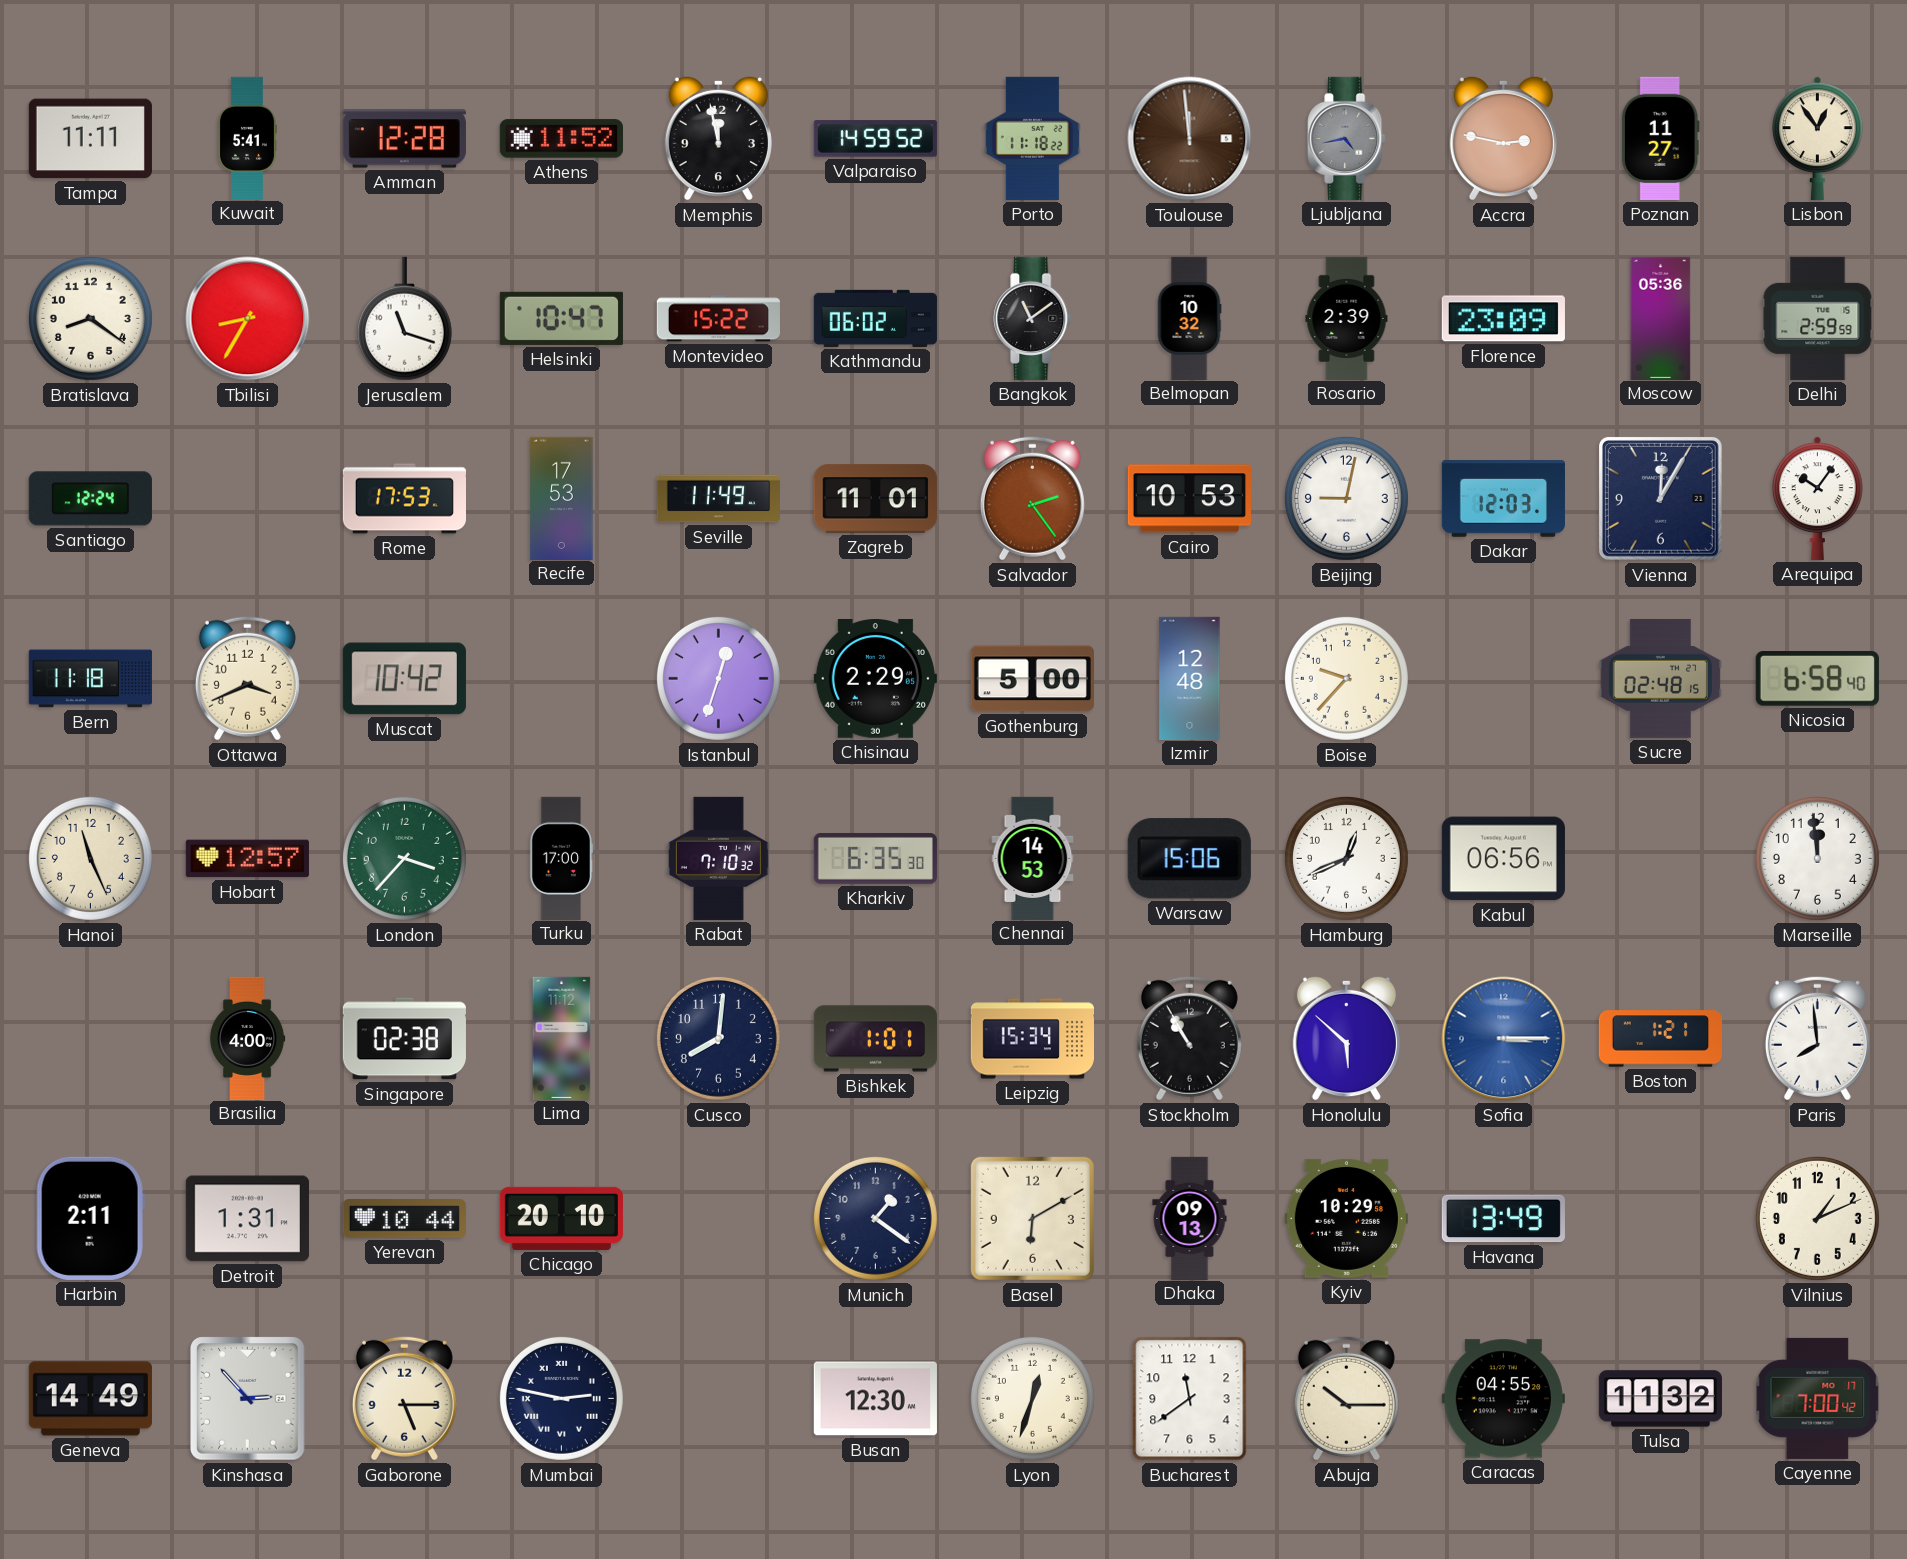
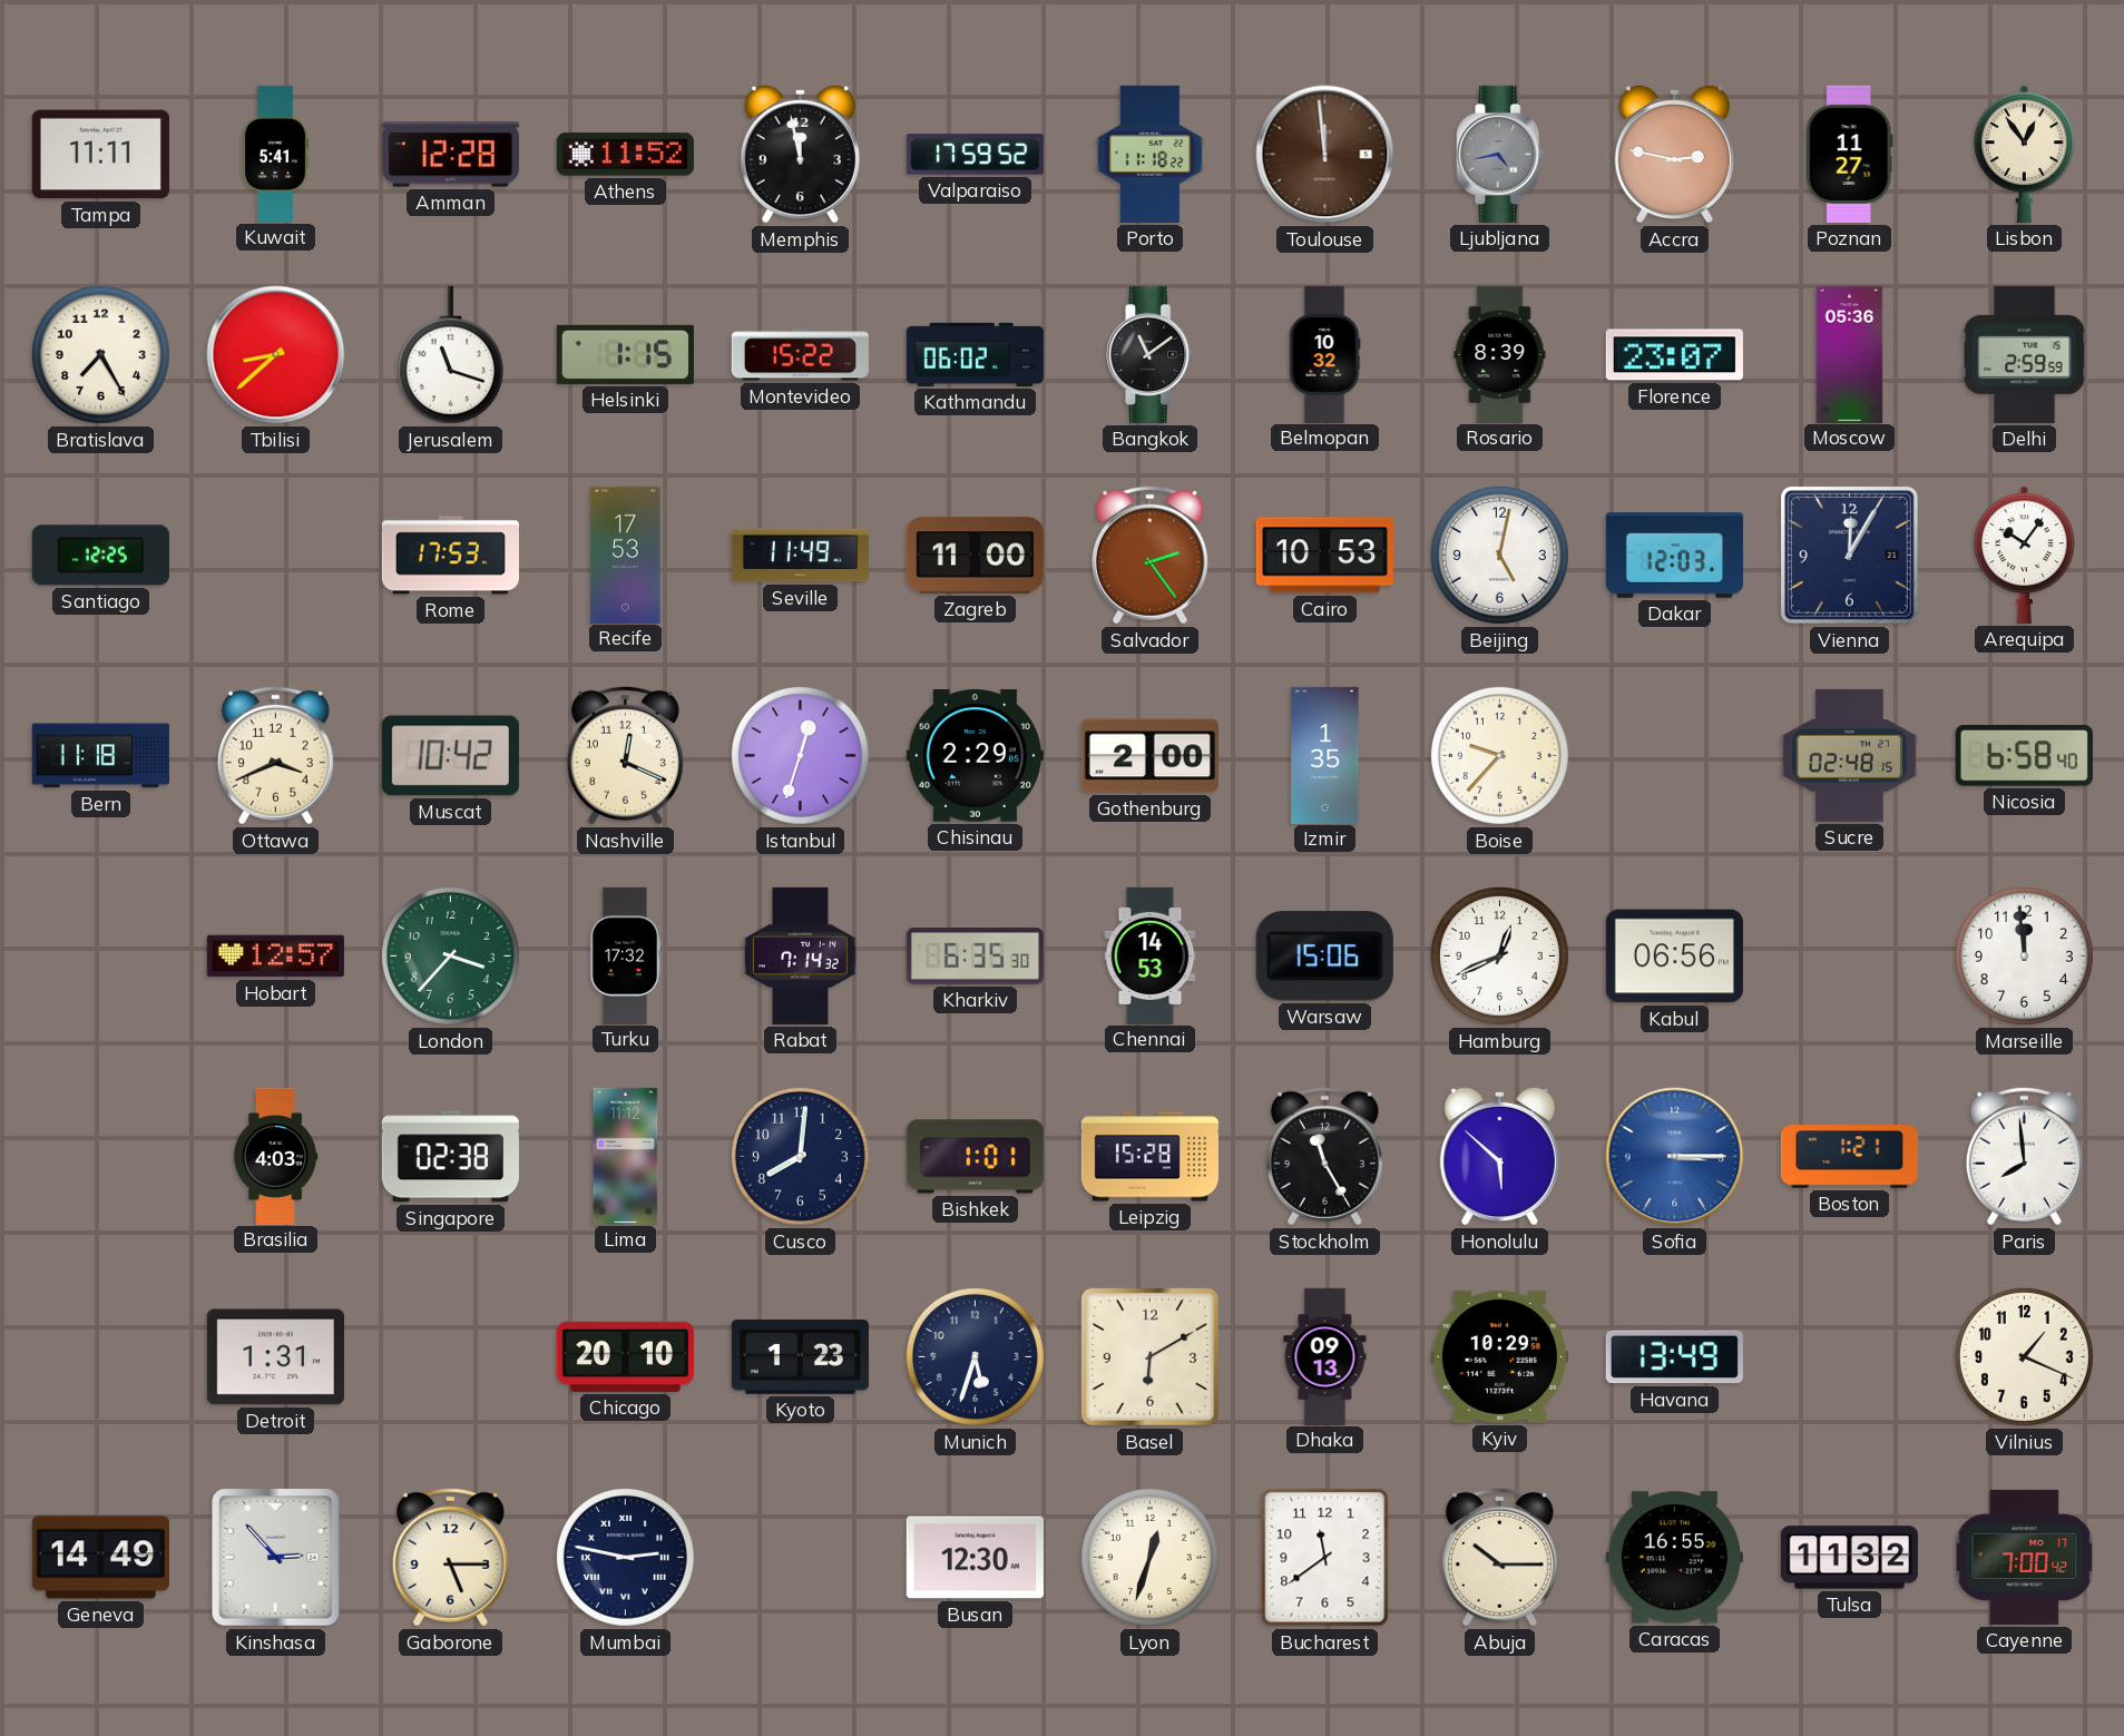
Valparaiso: 14:59 -> 17:59 (975, 155)
Bratislava: 8:21 -> 7:25 (100, 354)
Tbilisi: 8:35 -> 8:38 (276, 355)
Helsinki: 10:47 -> 1:15 (625, 354)
Rosario: 2:39 -> 8:39 (1500, 354)
Florence: 23:09 -> 23:07 (1674, 355)
Santiago: 12:24 -> 12:25 (100, 556)
Zagreb: 11:01 -> 11:00 (975, 556)
Beijing: 9:02 -> 5:02 (1499, 555)
Nashville: none -> 12:19 (625, 755)
Gothenburg: 5:00 -> 2:00 (1149, 756)
Izmir: 12:48 -> 1:35 (1325, 755)
Hanoi: 11:26 -> none (90, 858)
Turku: 17:00 -> 17:32 (626, 955)
Rabat: 7:10 -> 7:14 (800, 955)
Brasilia: 4:00 -> 4:03 (275, 1156)
Leipzig: 15:34 -> 15:28 (1149, 1157)
Stockholm: 10:55 -> 11:25 (1324, 1156)
Harbin: 2:11 -> none (90, 1218)
Yerevan: 10:44 -> none (404, 1219)
Kyoto: none -> 1:23 (800, 1357)
Munich: 1:21 -> 5:33 (975, 1356)
Vilnius: 1:11 -> 1:19 (2024, 1356)
Caracas: 04:55 -> 16:55 (1674, 1558)
